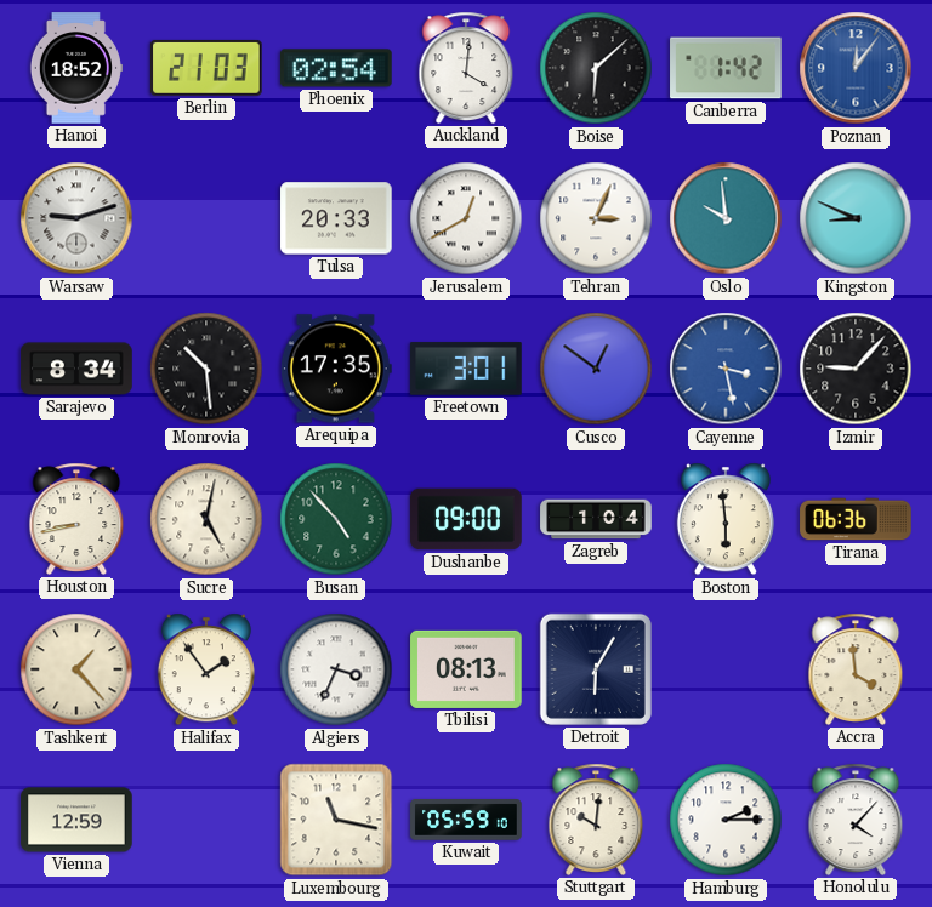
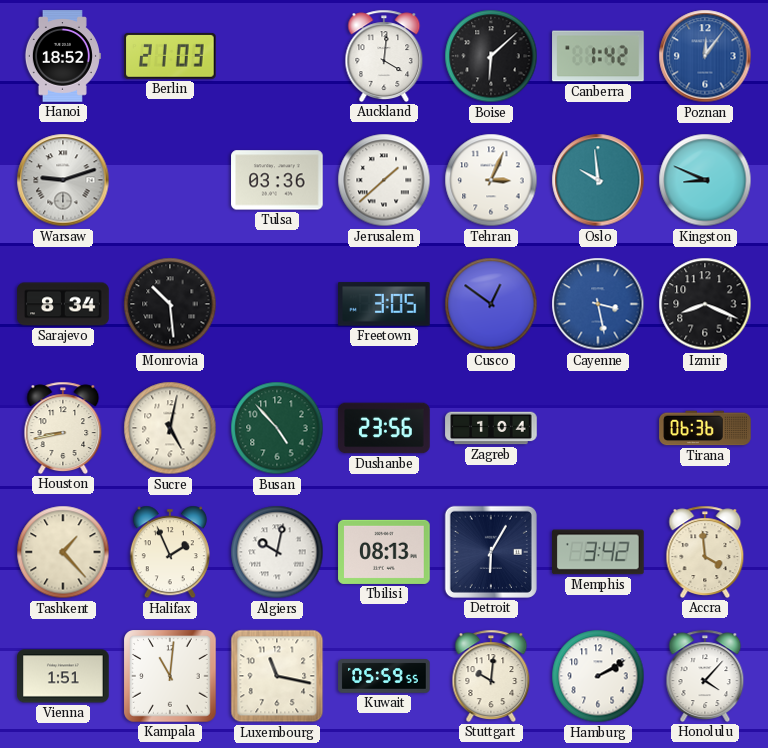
Phoenix: 02:54 -> none (337, 68)
Tulsa: 20:33 -> 03:36 (277, 180)
Jerusalem: 12:40 -> 1:38 (384, 180)
Arequipa: 17:35 -> none (336, 369)
Freetown: 3:01 -> 3:05 (384, 304)
Izmir: 9:07 -> 8:19 (705, 304)
Dushanbe: 09:00 -> 23:56 (384, 428)
Boston: 5:59 -> none (726, 519)
Halifax: 1:54 -> 1:56 (170, 552)
Algiers: 3:34 -> 10:02 (277, 552)
Memphis: none -> 3:42 (599, 552)
Vienna: 12:59 -> 1:51 (63, 676)
Kampala: none -> 11:01 (170, 676)
Kuwait: 05:59:10 -> 05:59:55 (384, 676)
Hamburg: 2:15 -> 2:10 (598, 676)
